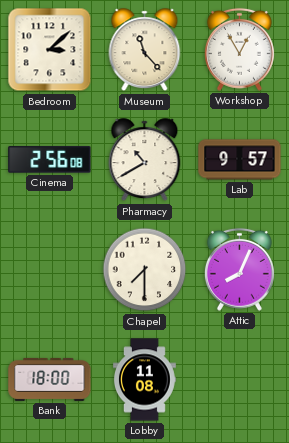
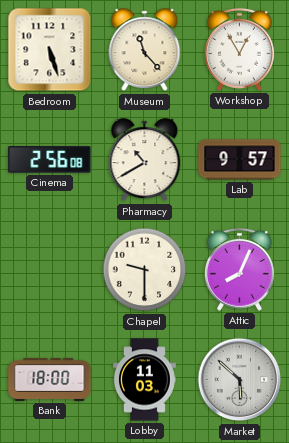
Bedroom: 3:08 -> 5:27 (50, 50)
Chapel: 7:30 -> 9:30 (145, 270)
Lobby: 11:08 -> 11:03 (145, 380)
Market: none -> 5:52 (240, 380)
